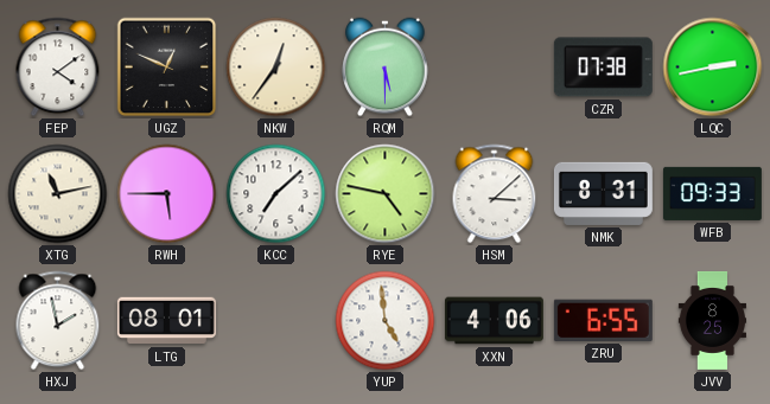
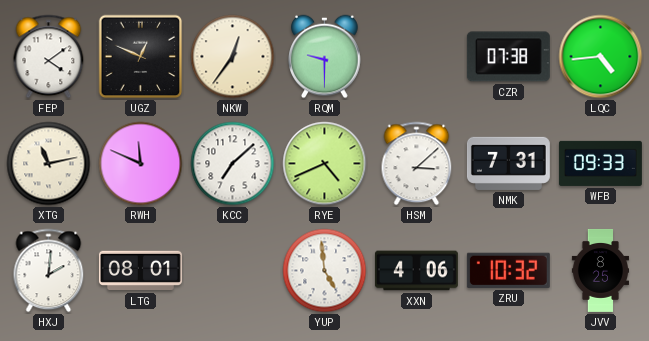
RQM: 5:30 -> 9:30 (325, 57)
LQC: 2:43 -> 4:44 (601, 57)
RWH: 5:45 -> 11:49 (141, 164)
RYE: 4:47 -> 4:41 (325, 164)
NMK: 8:31 -> 7:31 (508, 163)
HXJ: 1:58 -> 2:01 (49, 271)
ZRU: 6:55 -> 10:32 (508, 270)
